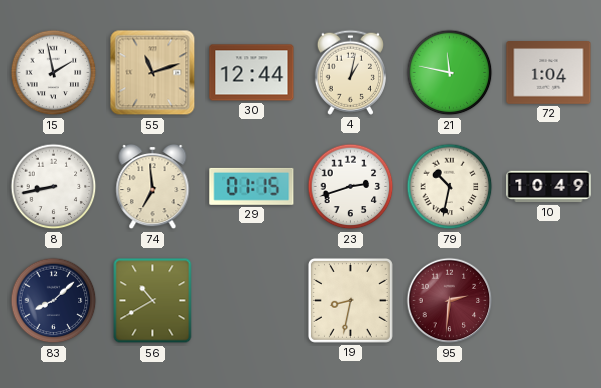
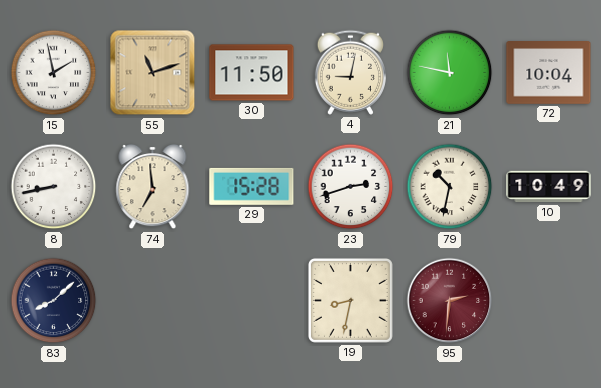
30: 12:44 -> 11:50 (252, 73)
4: 1:02 -> 9:02 (350, 72)
72: 1:04 -> 10:04 (549, 73)
29: 01:15 -> 15:28 (252, 186)
56: 10:40 -> none (153, 301)
